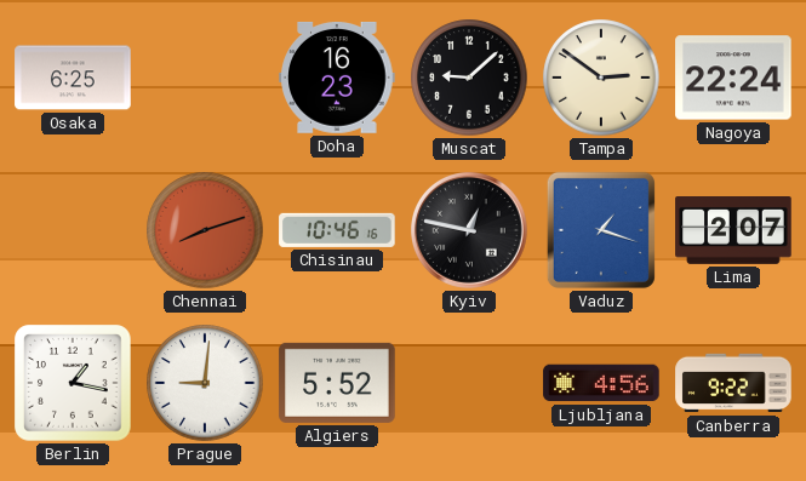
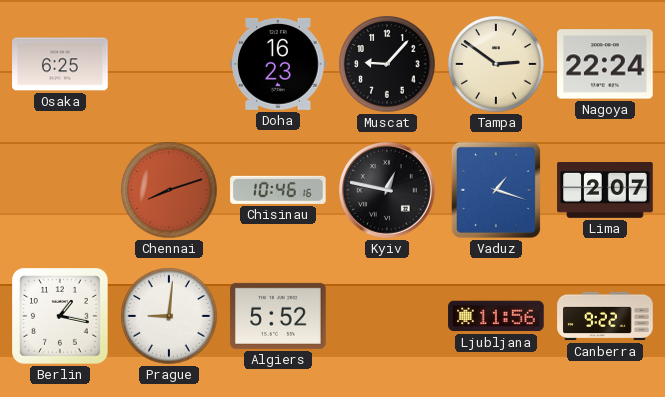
Muscat: 9:08 -> 9:07 (387, 64)
Ljubljana: 4:56 -> 11:56 (496, 316)
